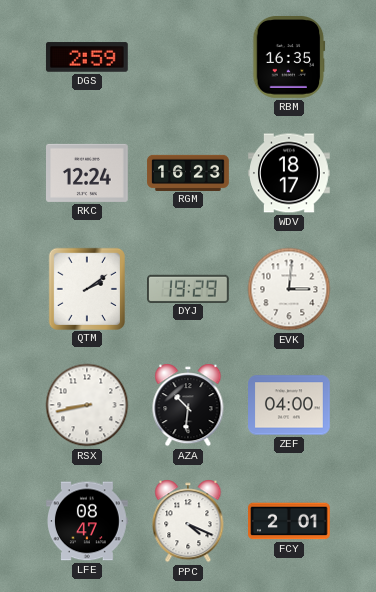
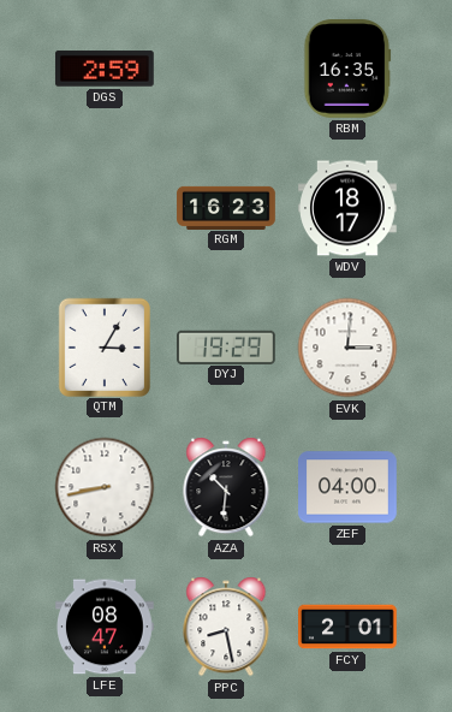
RKC: 12:24 -> none (88, 173)
QTM: 2:09 -> 3:05 (105, 346)
PPC: 4:19 -> 8:28 (226, 627)
